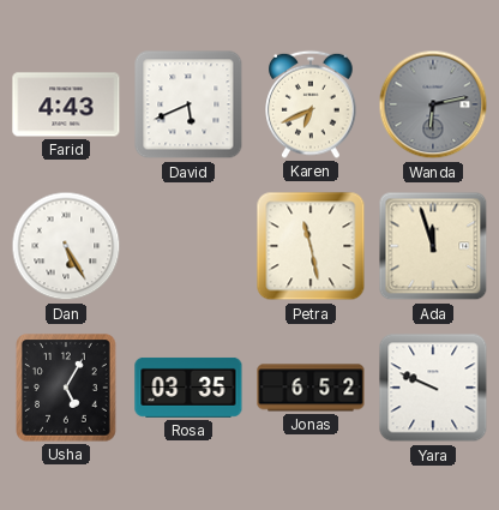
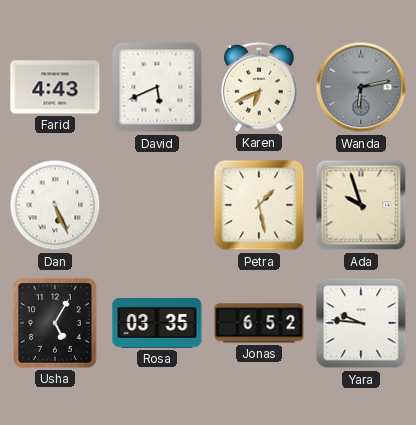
Dan: 5:25 -> 5:26 (55, 205)
Petra: 11:28 -> 1:28 (259, 205)
Ada: 11:57 -> 9:57 (361, 205)
Yara: 9:49 -> 9:46 (361, 323)
